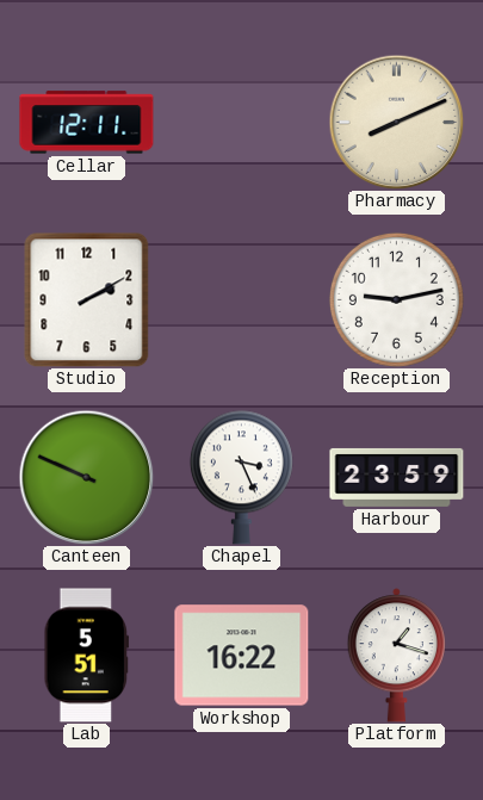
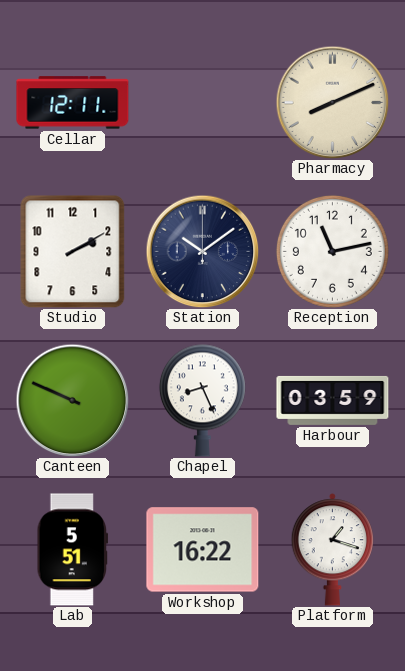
Station: none -> 10:09 (202, 251)
Reception: 9:13 -> 11:13 (332, 251)
Chapel: 3:26 -> 8:26 (202, 400)
Harbour: 23:59 -> 03:59 (333, 400)
